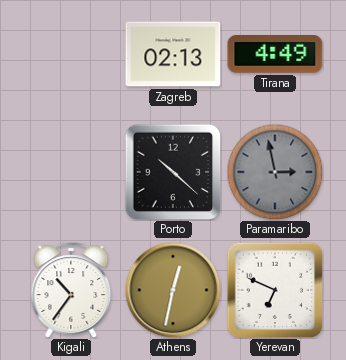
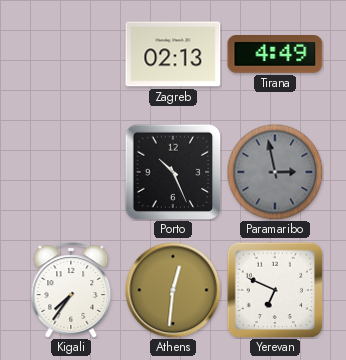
Porto: 10:22 -> 10:26 (173, 172)
Kigali: 10:36 -> 7:36 (71, 290)
Athens: 12:32 -> 12:31 (173, 290)
